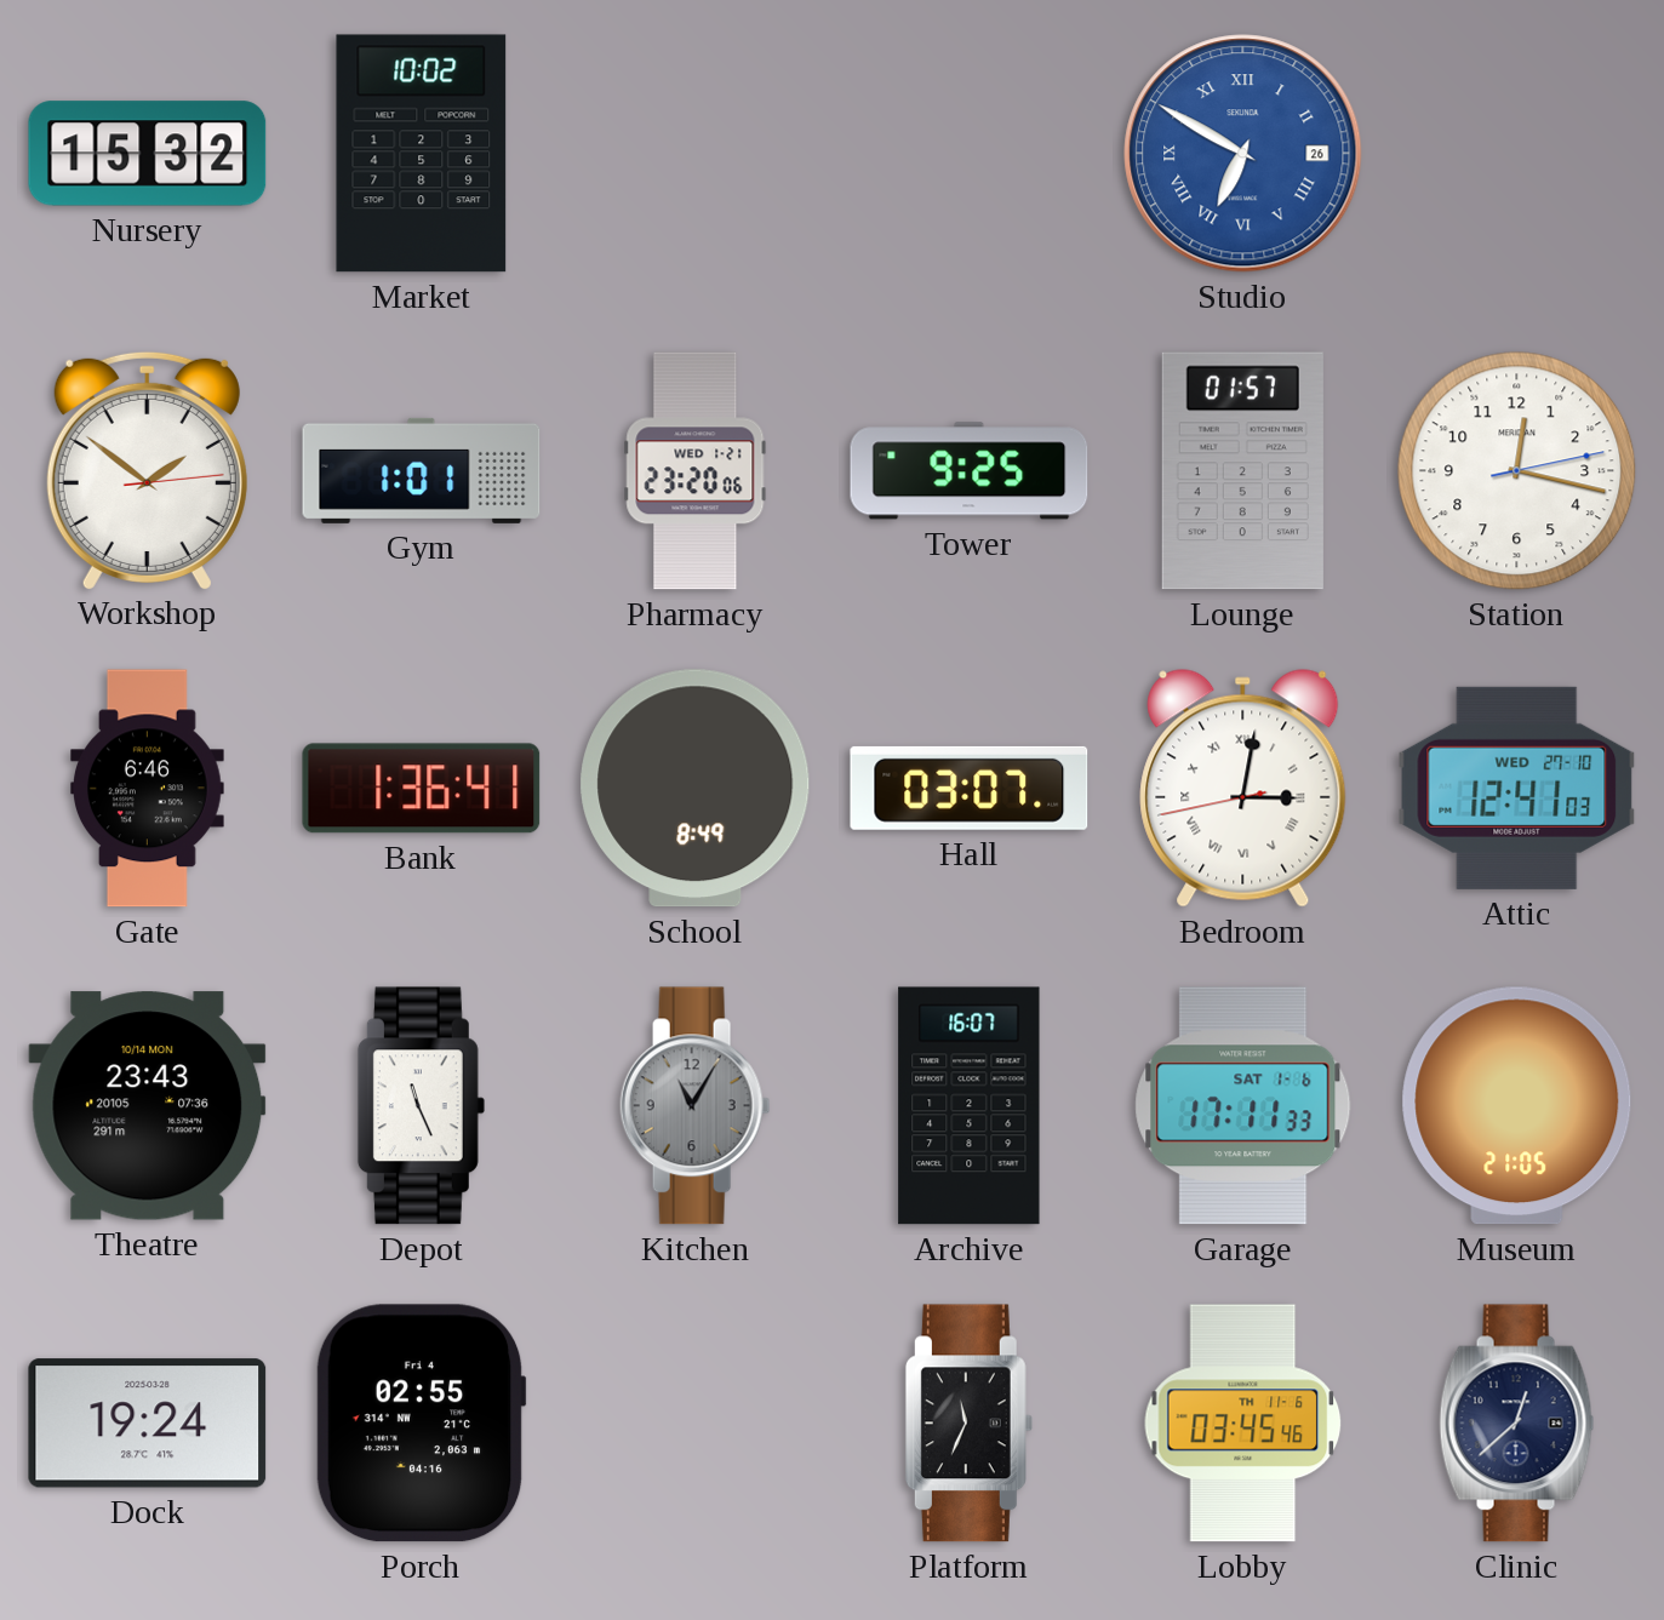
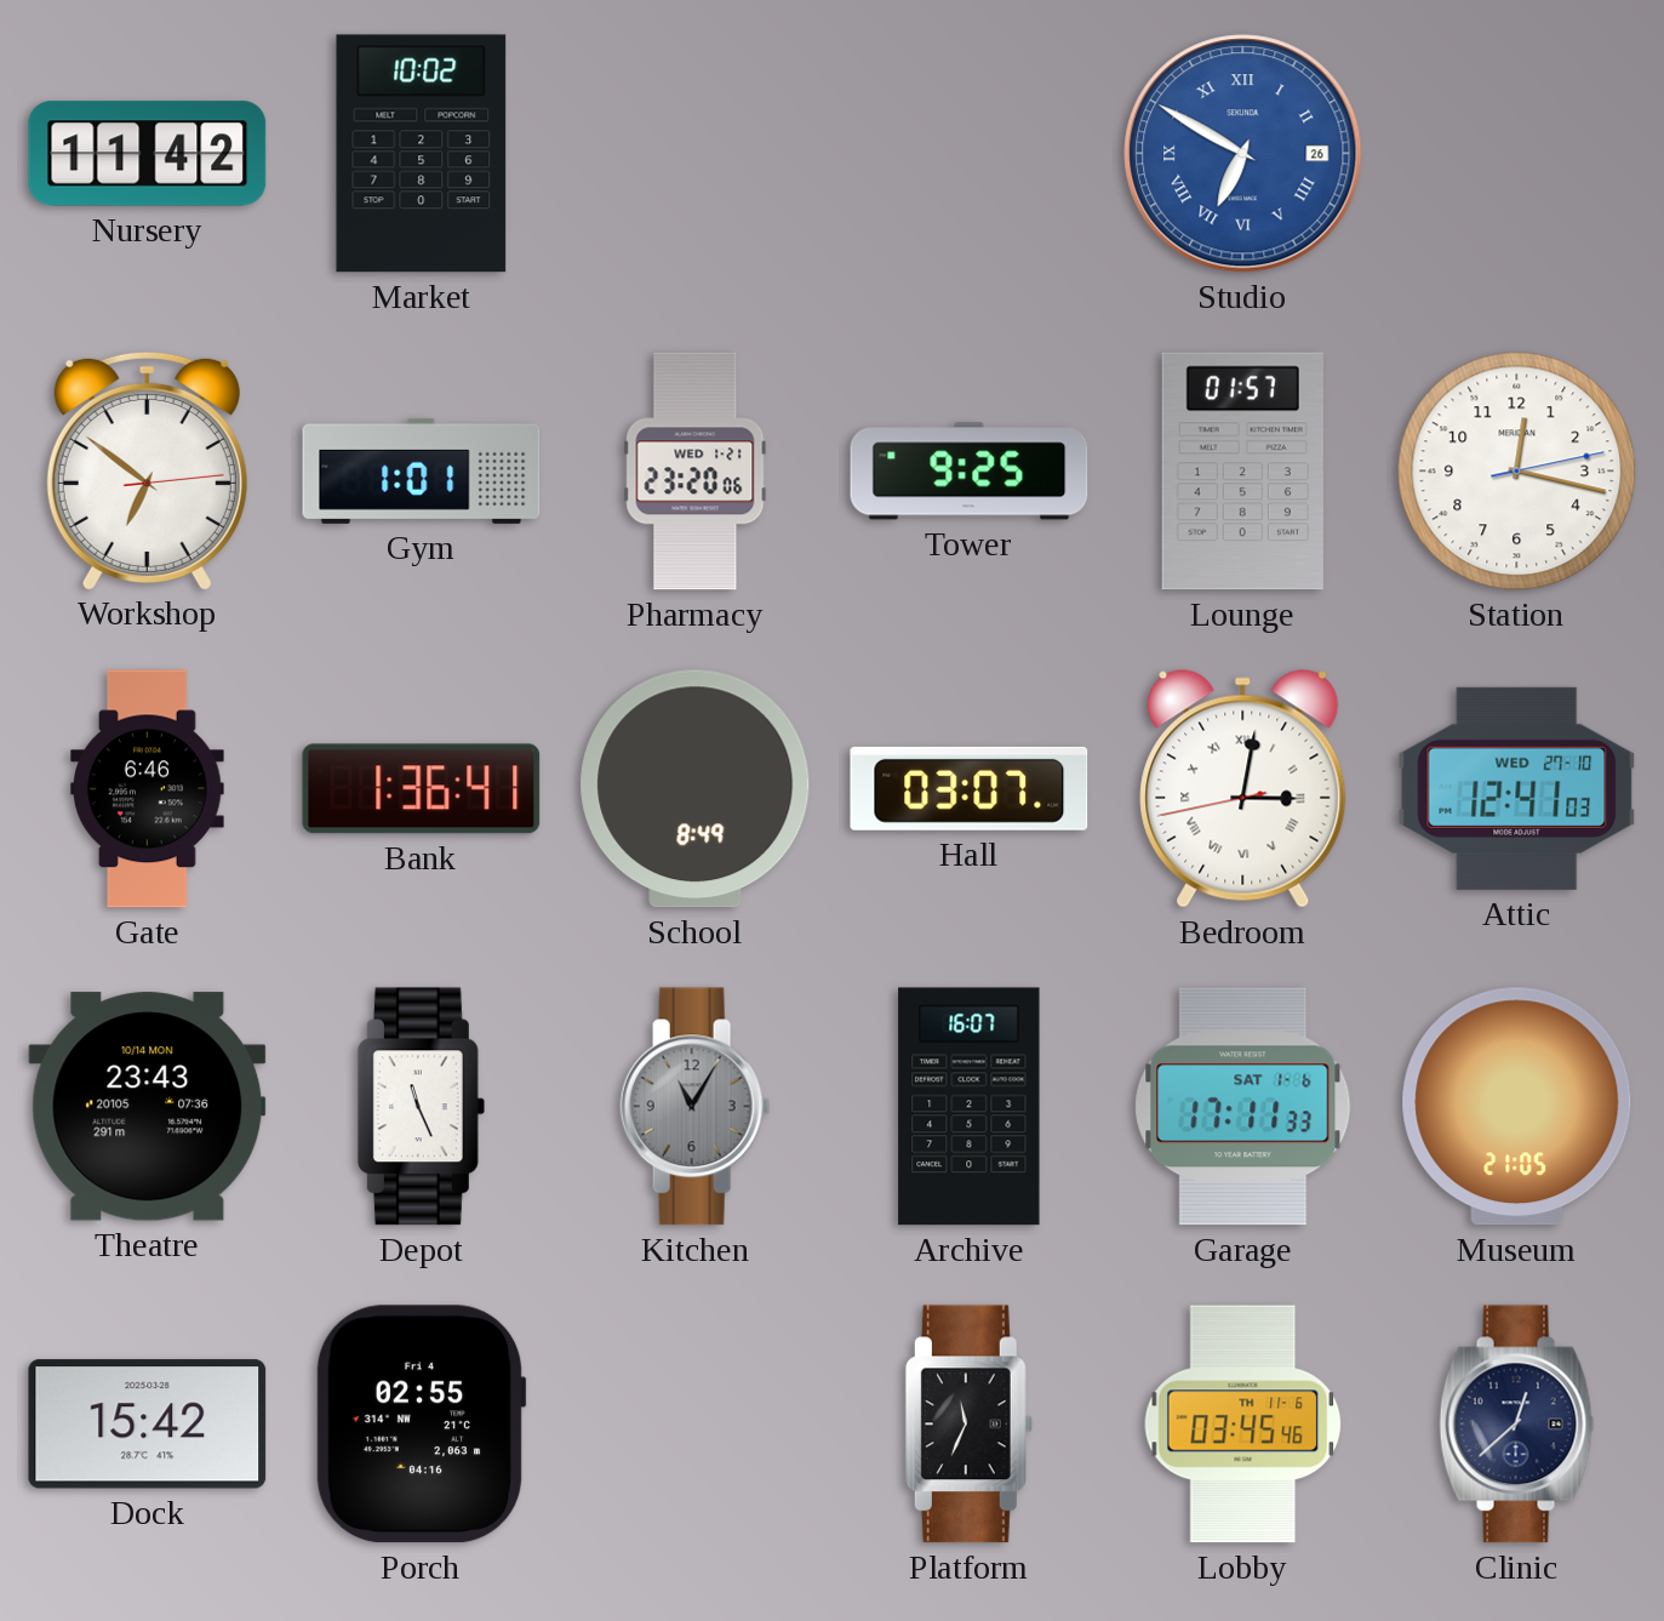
Nursery: 15:32 -> 11:42 (148, 154)
Workshop: 1:51 -> 6:51 (147, 470)
Dock: 19:24 -> 15:42 (148, 1425)
